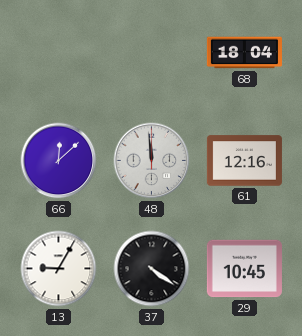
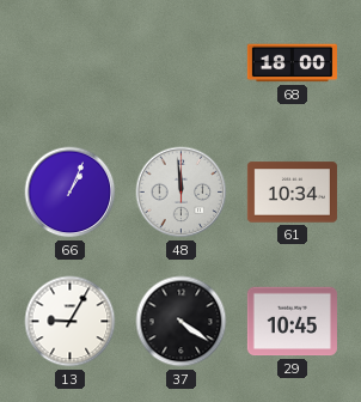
68: 18:04 -> 18:00 (292, 63)
66: 12:08 -> 1:04 (71, 193)
61: 12:16 -> 10:34 (292, 193)
